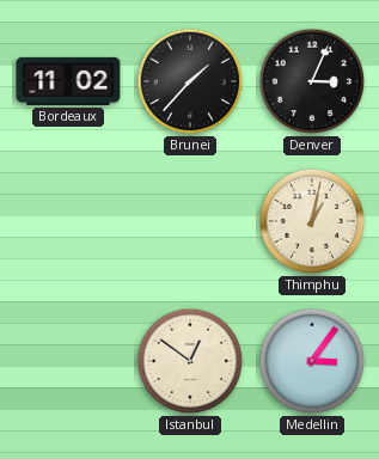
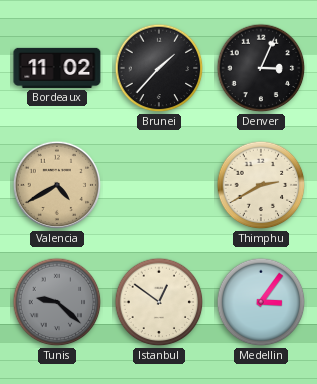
Valencia: none -> 4:40 (57, 185)
Thimphu: 1:02 -> 2:40 (261, 185)
Tunis: none -> 9:22 (57, 302)
